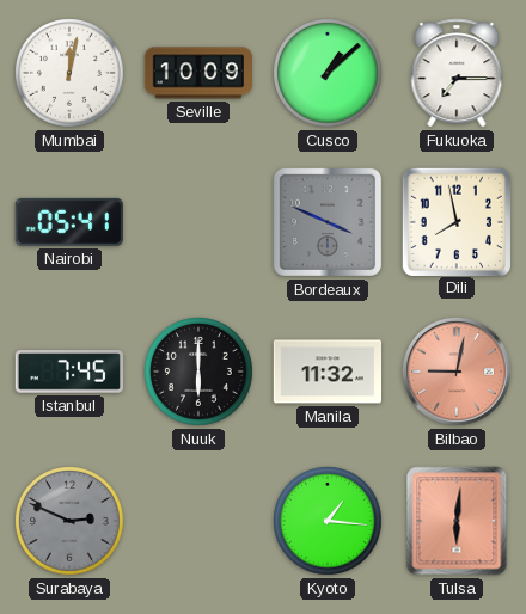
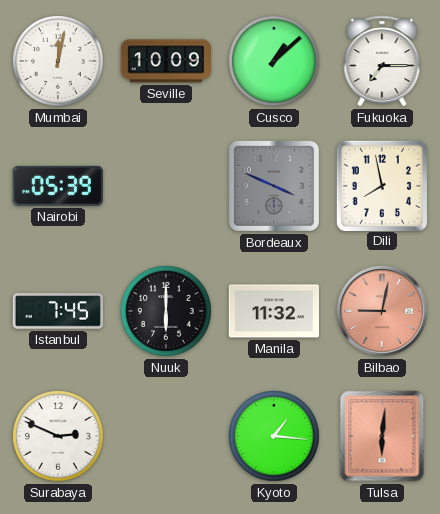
Nairobi: 05:41 -> 05:39 (58, 186)
Surabaya dial: grey -> white (59, 437)
